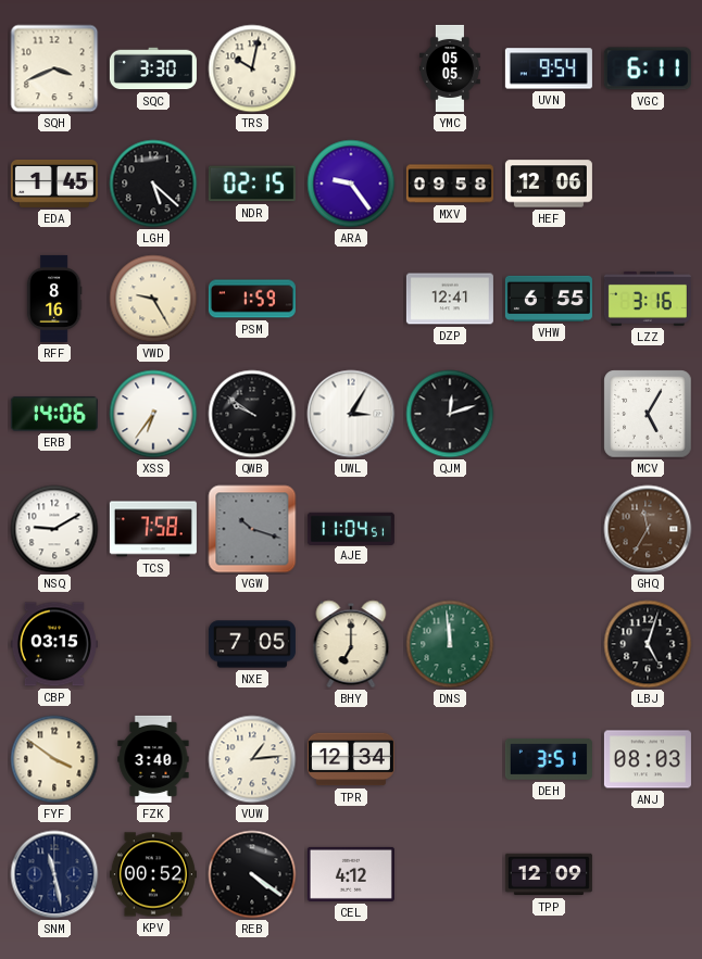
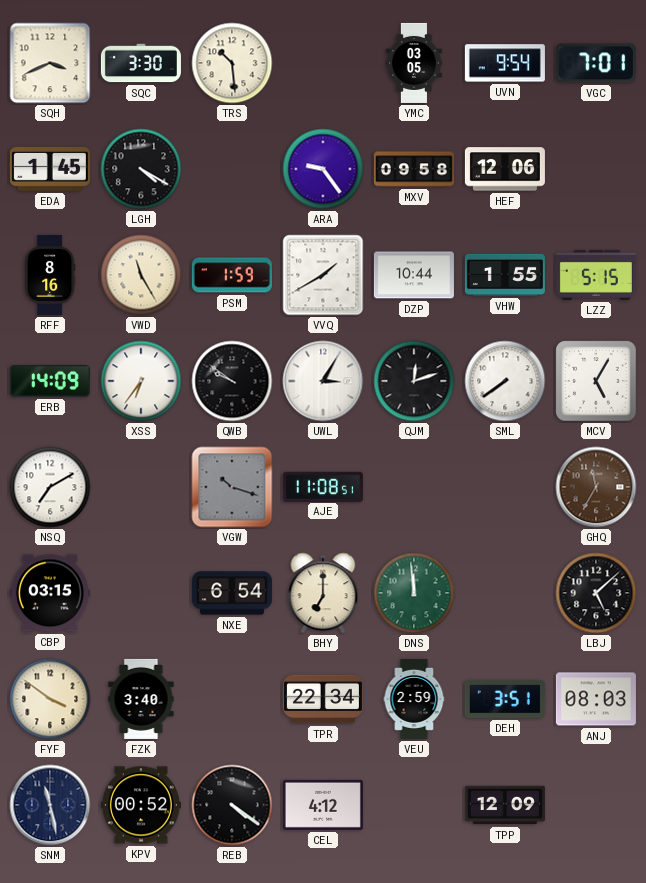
TRS: 10:02 -> 10:29 (232, 63)
YMC: 05:05 -> 03:05 (414, 63)
VGC: 6:11 -> 7:01 (596, 63)
LGH: 5:22 -> 4:20 (141, 169)
NDR: 02:15 -> none (252, 184)
VWD: 9:25 -> 11:25 (141, 275)
VVQ: none -> 1:40 (323, 275)
DZP: 12:41 -> 10:44 (414, 275)
VHW: 6:55 -> 1:55 (505, 275)
LZZ: 3:16 -> 5:15 (596, 275)
ERB: 14:06 -> 14:09 (50, 381)
SML: none -> 7:39 (505, 381)
NSQ: 9:10 -> 7:10 (50, 487)
TCS: 7:58 -> none (153, 529)
AJE: 11:04 -> 11:08 (323, 486)
NXE: 7:05 -> 6:54 (232, 593)
LBJ: 5:03 -> 5:08 (596, 593)
VUW: 1:14 -> none (252, 759)
TPR: 12:34 -> 22:34 (323, 699)
VEU: none -> 2:59 (414, 699)
